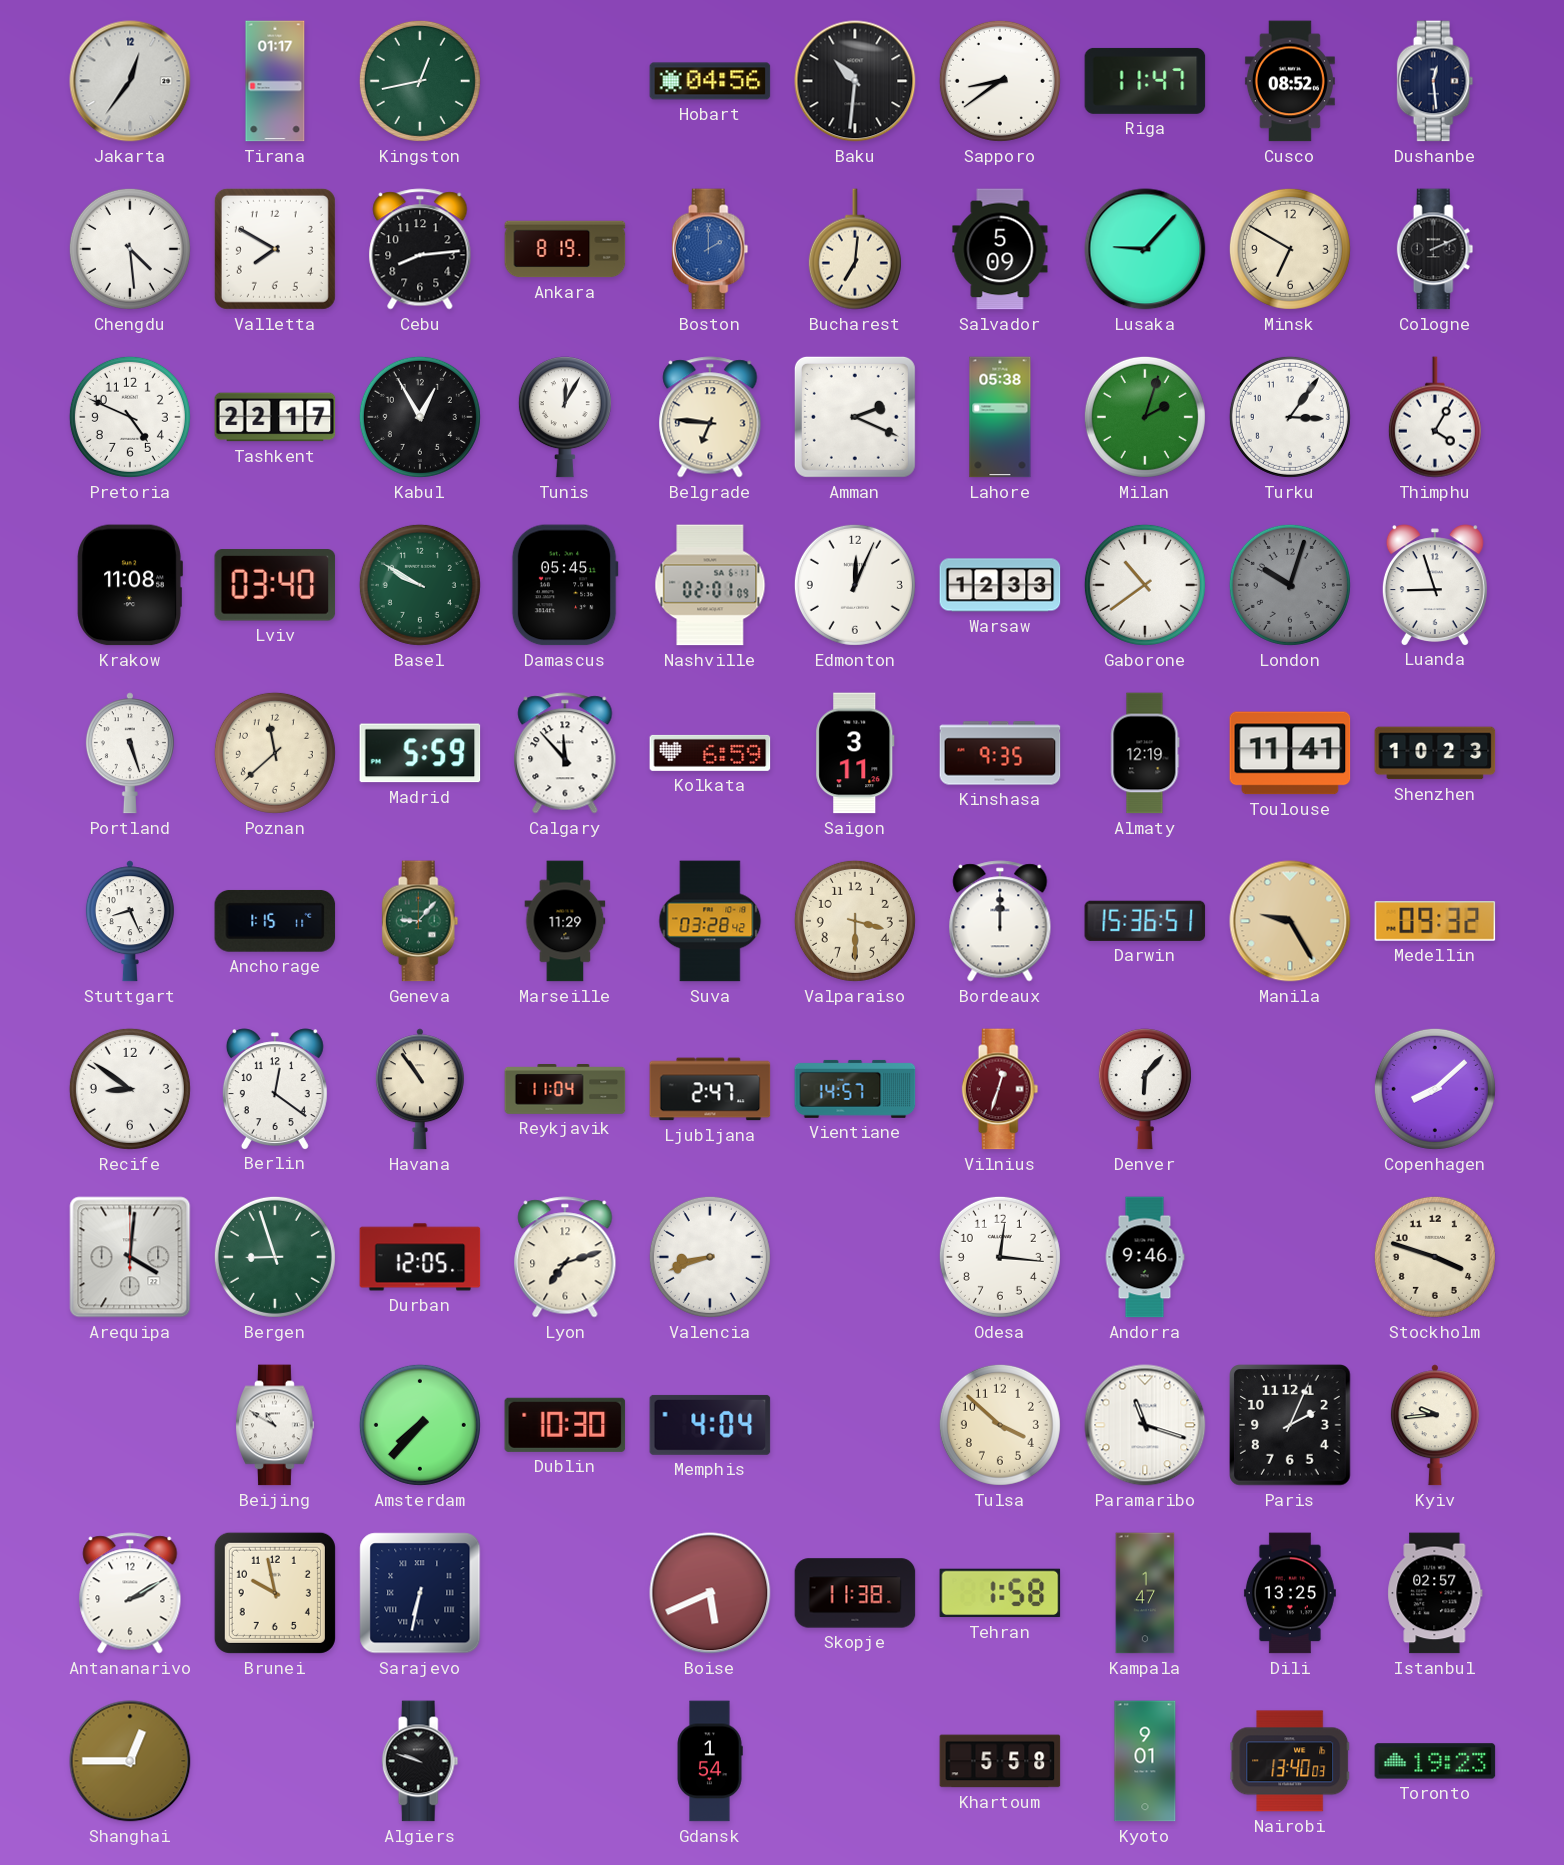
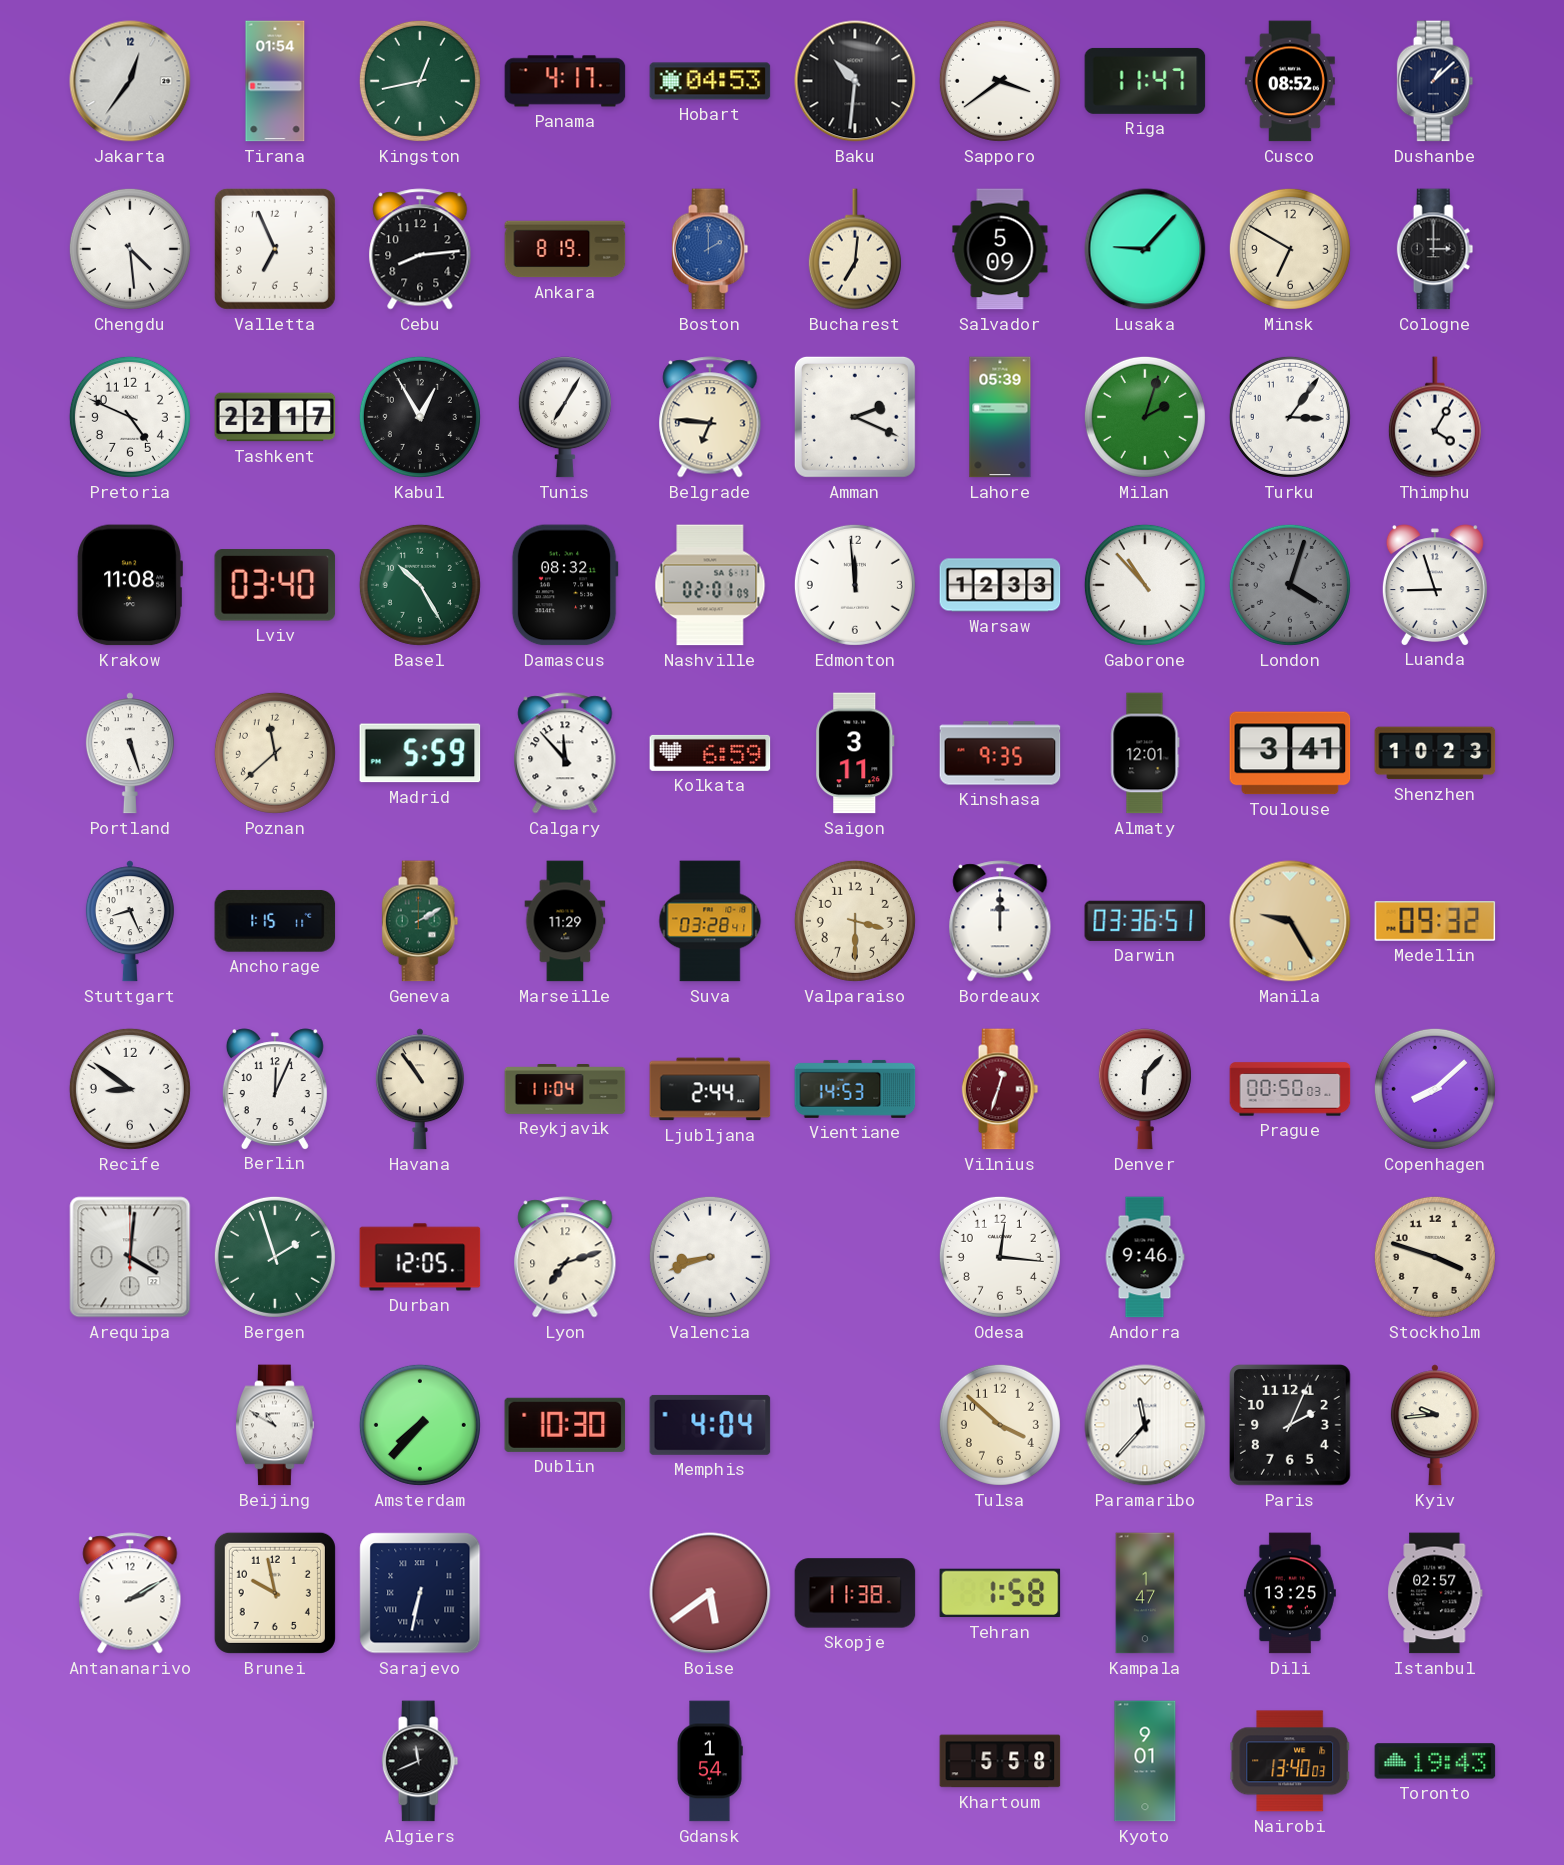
Tirana: 01:17 -> 01:54 (275, 81)
Panama: none -> 4:17 (565, 81)
Hobart: 04:56 -> 04:53 (710, 81)
Sapporo: 8:39 -> 3:39 (1000, 81)
Dushanbe: 12:29 -> 1:08 (1435, 81)
Valletta: 7:50 -> 6:56 (275, 249)
Cologne: 2:11 -> 3:00 (1435, 249)
Tunis: 12:05 -> 7:05 (565, 417)
Lahore: 05:38 -> 05:39 (1000, 417)
Basel: 9:50 -> 10:25 (420, 585)
Damascus: 05:45 -> 08:32 (565, 585)
Edmonton: 12:04 -> 11:59 (855, 585)
Gaborone: 10:39 -> 10:53 (1145, 585)
London: 10:03 -> 4:03 (1290, 585)
Almaty: 12:19 -> 12:01 (1145, 753)
Toulouse: 11:41 -> 3:41 (1290, 753)
Geneva: 9:07 -> 2:10 (420, 921)
Suva: 03:28:42 -> 03:28:41 (710, 921)
Darwin: 15:36 -> 03:36 (1145, 921)
Berlin: 12:21 -> 12:04 (275, 1089)
Ljubljana: 2:47 -> 2:44 (710, 1089)
Vientiane: 14:57 -> 14:53 (855, 1089)
Prague: none -> 00:50 (1290, 1089)
Bergen: 8:57 -> 1:57 (275, 1257)
Paramaribo: 11:18 -> 11:37 (1145, 1425)
Boise: 5:41 -> 5:39 (710, 1593)
Shanghai: 12:45 -> none (130, 1761)
Algiers: 9:48 -> 11:41 (420, 1761)
Toronto: 19:23 -> 19:43 (1435, 1761)
